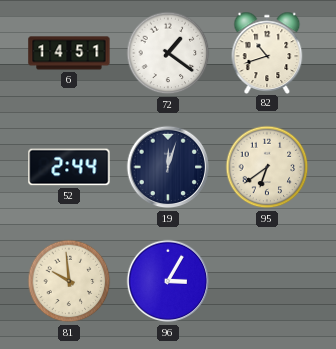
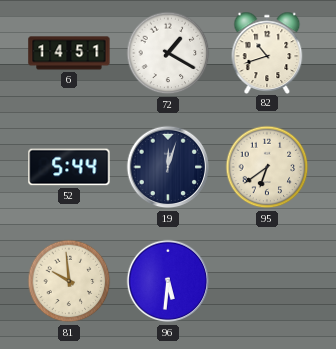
72: 1:21 -> 1:20 (168, 53)
52: 2:44 -> 5:44 (69, 167)
96: 3:05 -> 5:31 (168, 281)
